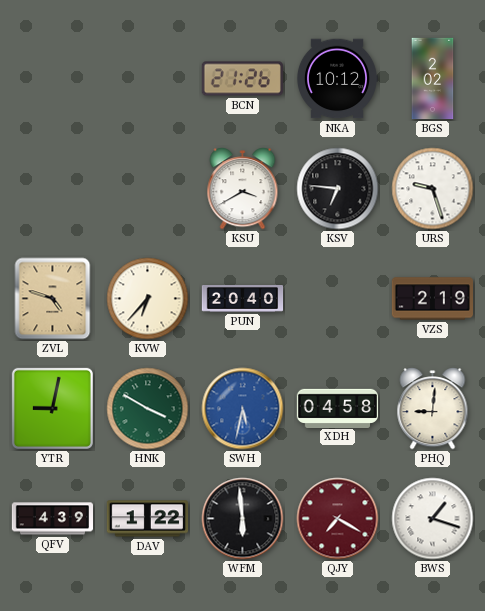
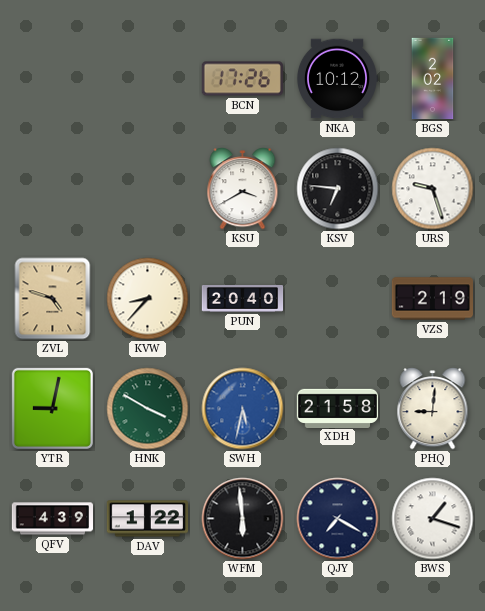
BCN: 21:26 -> 17:26 (242, 79)
KVW: 6:37 -> 8:37 (148, 299)
XDH: 04:58 -> 21:58 (338, 408)
QJY dial: burgundy -> navy (338, 519)
